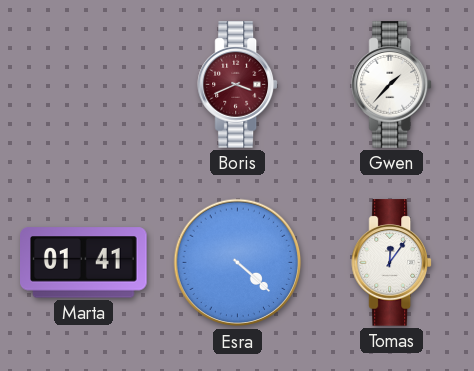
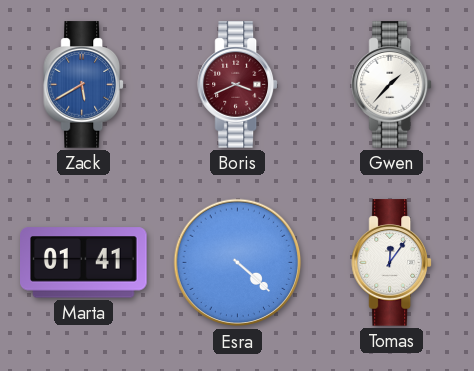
Zack: none -> 5:40 (84, 85)
